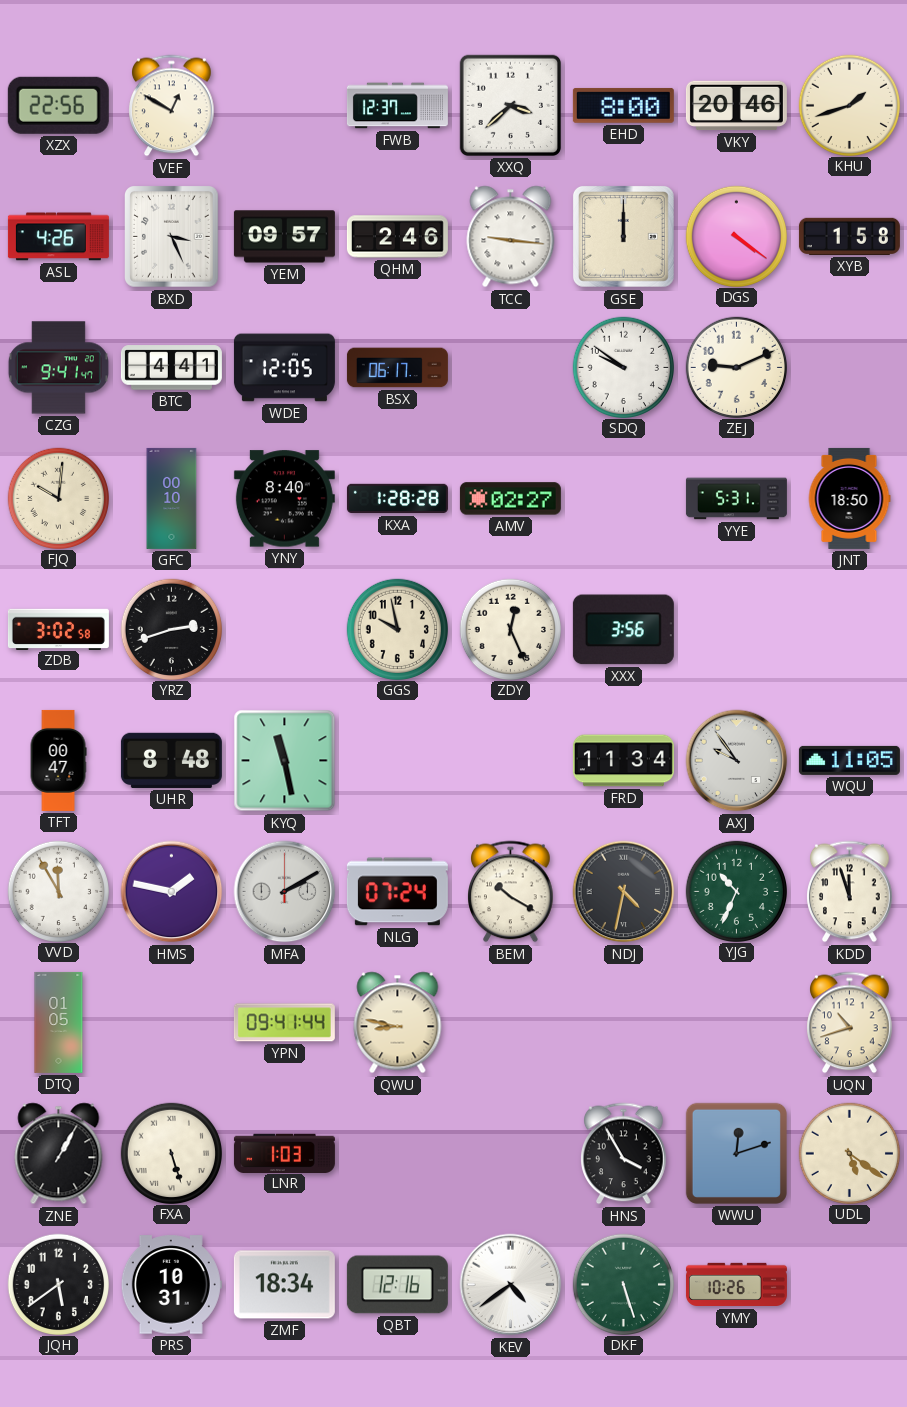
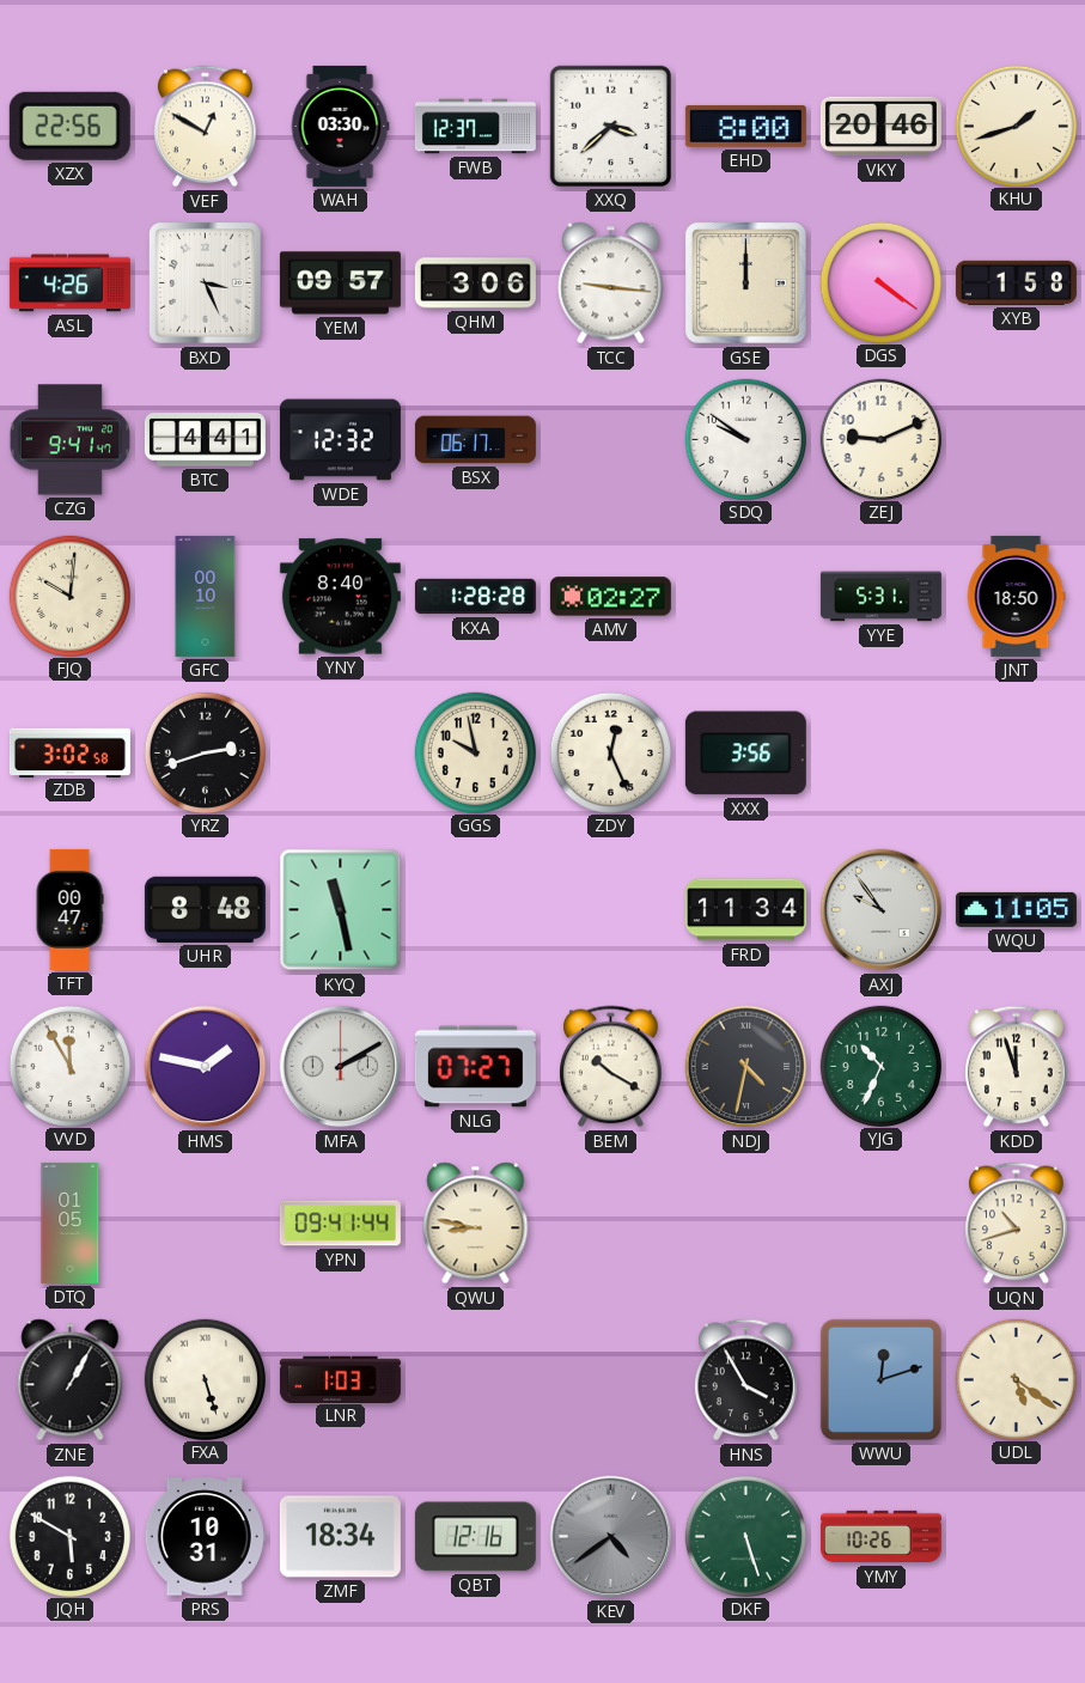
WAH: none -> 03:30 (340, 126)
QHM: 2:46 -> 3:06 (475, 283)
WDE: 12:05 -> 12:32 (340, 440)
NLG: 07:24 -> 07:27 (475, 1067)
JQH: 5:39 -> 5:50 (69, 1536)
KEV dial: white -> grey (611, 1537)
